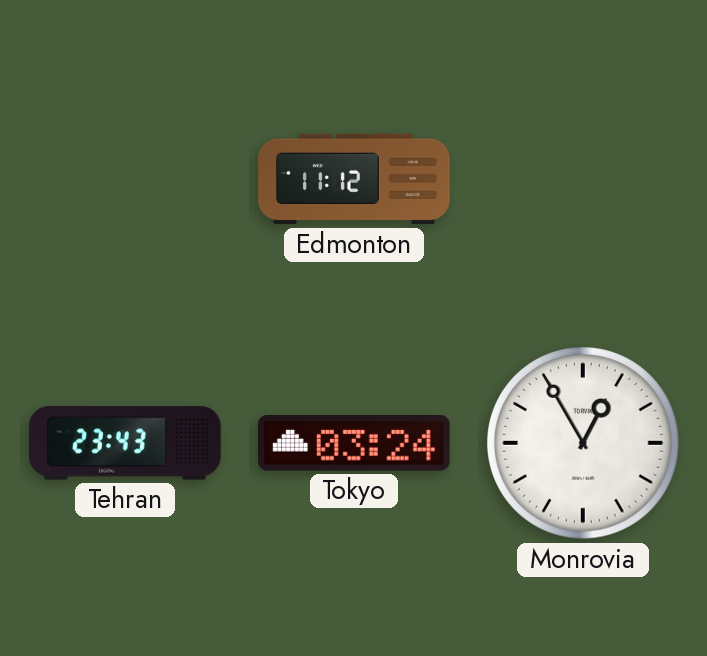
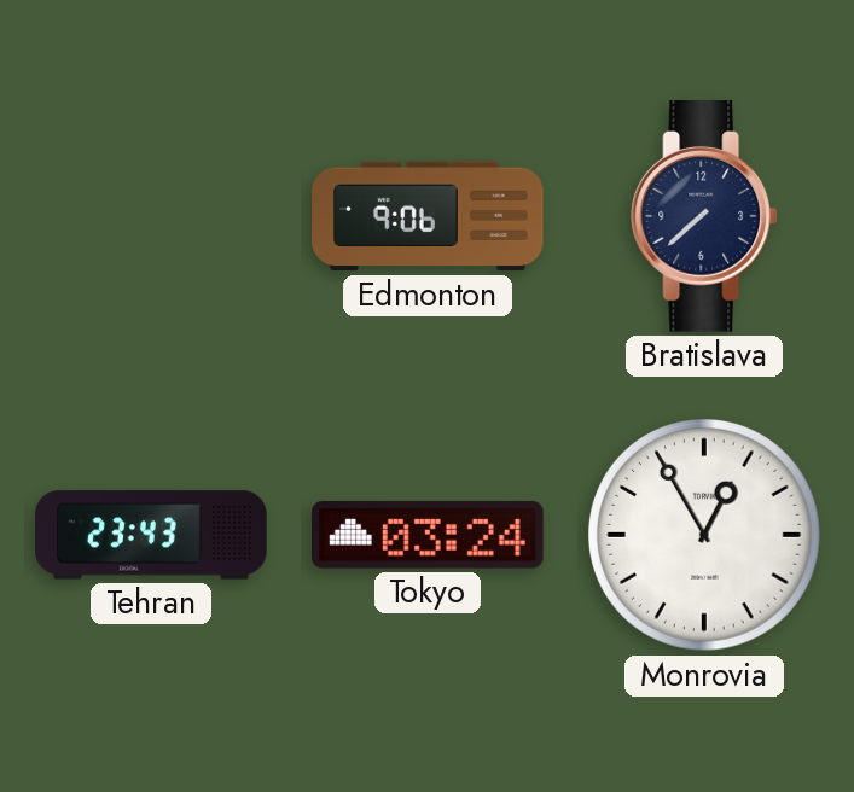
Edmonton: 11:12 -> 9:06 (428, 216)
Bratislava: none -> 7:38 (704, 217)
